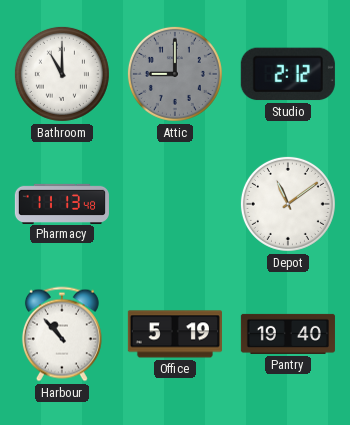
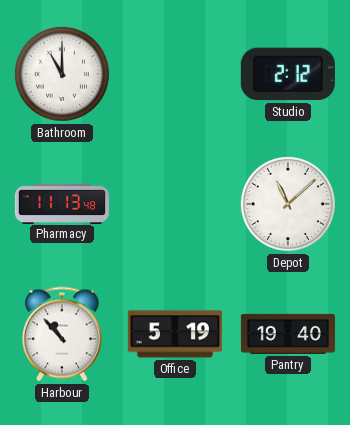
Attic: 9:00 -> none (175, 74)
Depot: 11:09 -> 11:08 (288, 204)
